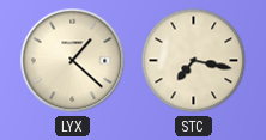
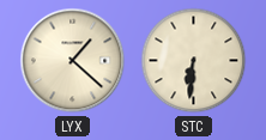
STC: 7:17 -> 6:31 (194, 61)
